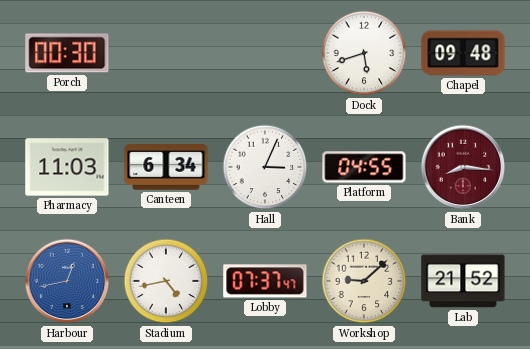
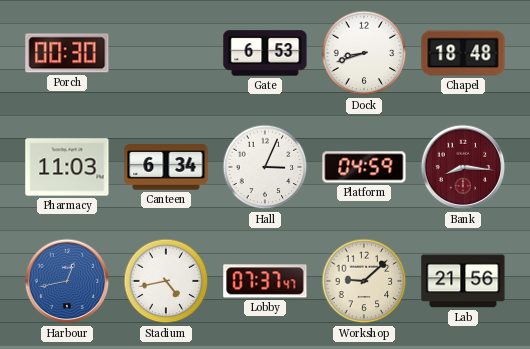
Gate: none -> 6:53 (265, 53)
Dock: 5:42 -> 8:42 (364, 53)
Chapel: 09:48 -> 18:48 (463, 53)
Platform: 04:55 -> 04:59 (364, 167)
Lab: 21:52 -> 21:56 (463, 281)
